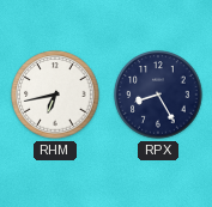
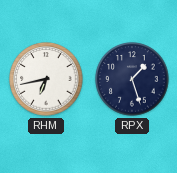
RPX: 8:25 -> 1:27 (132, 79)
